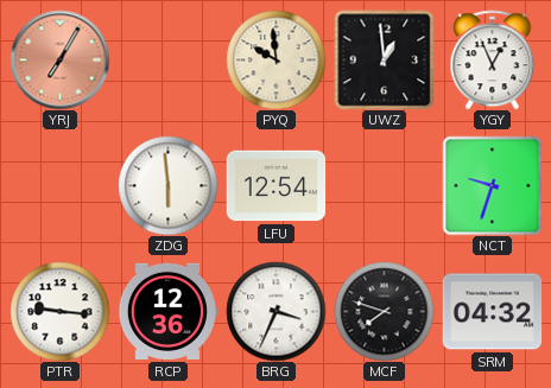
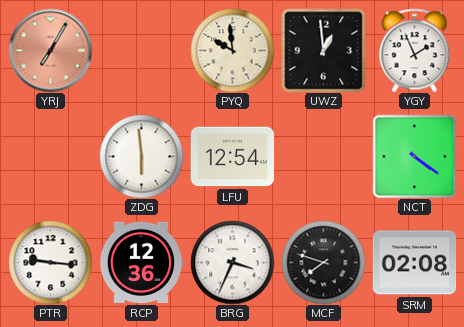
YGY: 12:56 -> 1:56 (415, 50)
NCT: 9:33 -> 4:21 (414, 156)
SRM: 04:32 -> 02:08 (414, 263)
